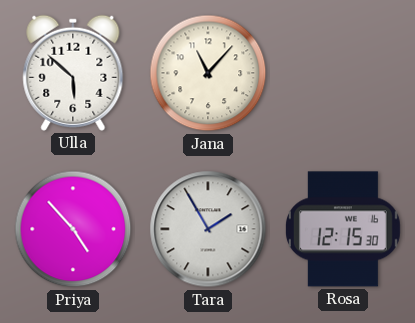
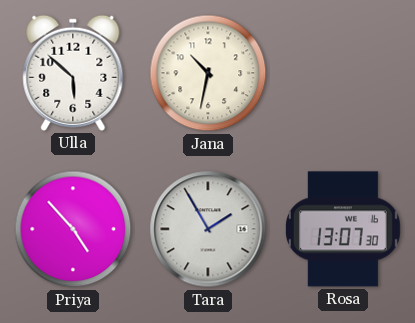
Jana: 11:07 -> 10:32 (208, 73)
Rosa: 12:15 -> 13:07 (343, 229)
